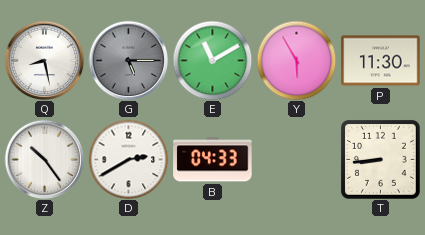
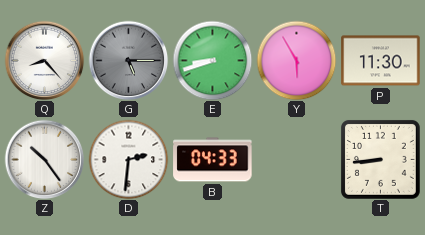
Q: 8:28 -> 8:23 (44, 60)
E: 11:10 -> 8:42 (212, 60)
D: 2:40 -> 2:31 (128, 159)
